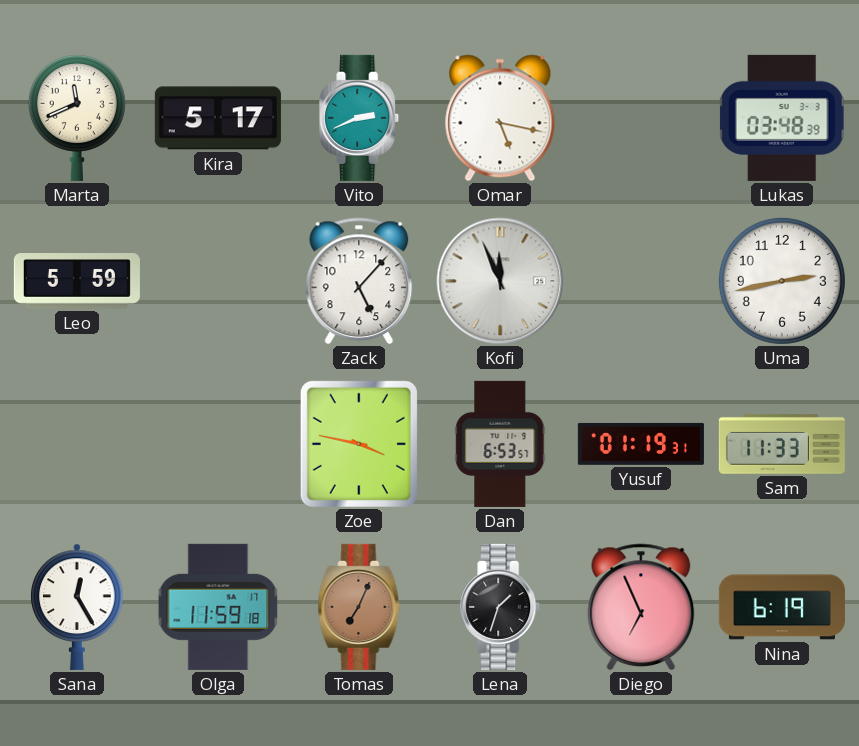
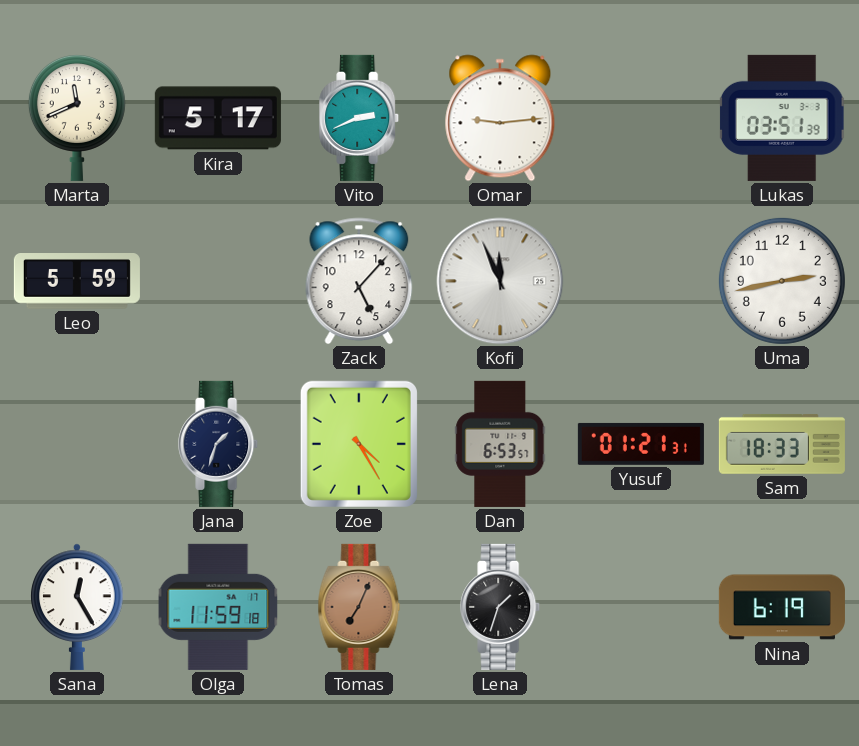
Omar: 5:17 -> 9:14 (500, 118)
Lukas: 03:48 -> 03:51 (782, 118)
Jana: none -> 1:33 (219, 444)
Zoe: 3:47 -> 4:25 (359, 444)
Yusuf: 01:19 -> 01:21 (641, 444)
Sam: 11:33 -> 18:33 (782, 444)
Diego: 6:56 -> none (641, 607)
